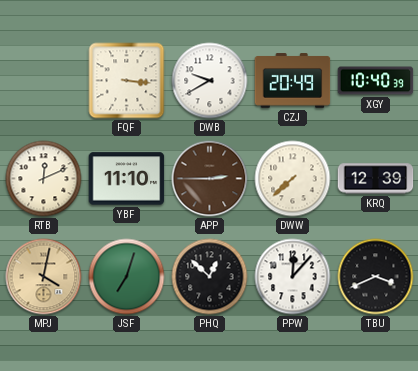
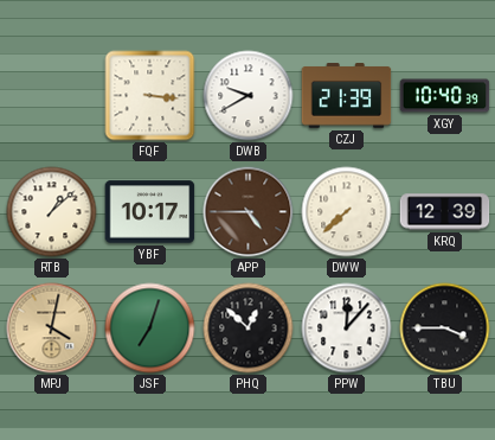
CZJ: 20:49 -> 21:39 (347, 96)
RTB: 12:11 -> 1:08 (52, 212)
YBF: 11:10 -> 10:17 (150, 212)
APP: 2:45 -> 4:45 (249, 212)
TBU: 3:41 -> 3:45 (445, 329)
